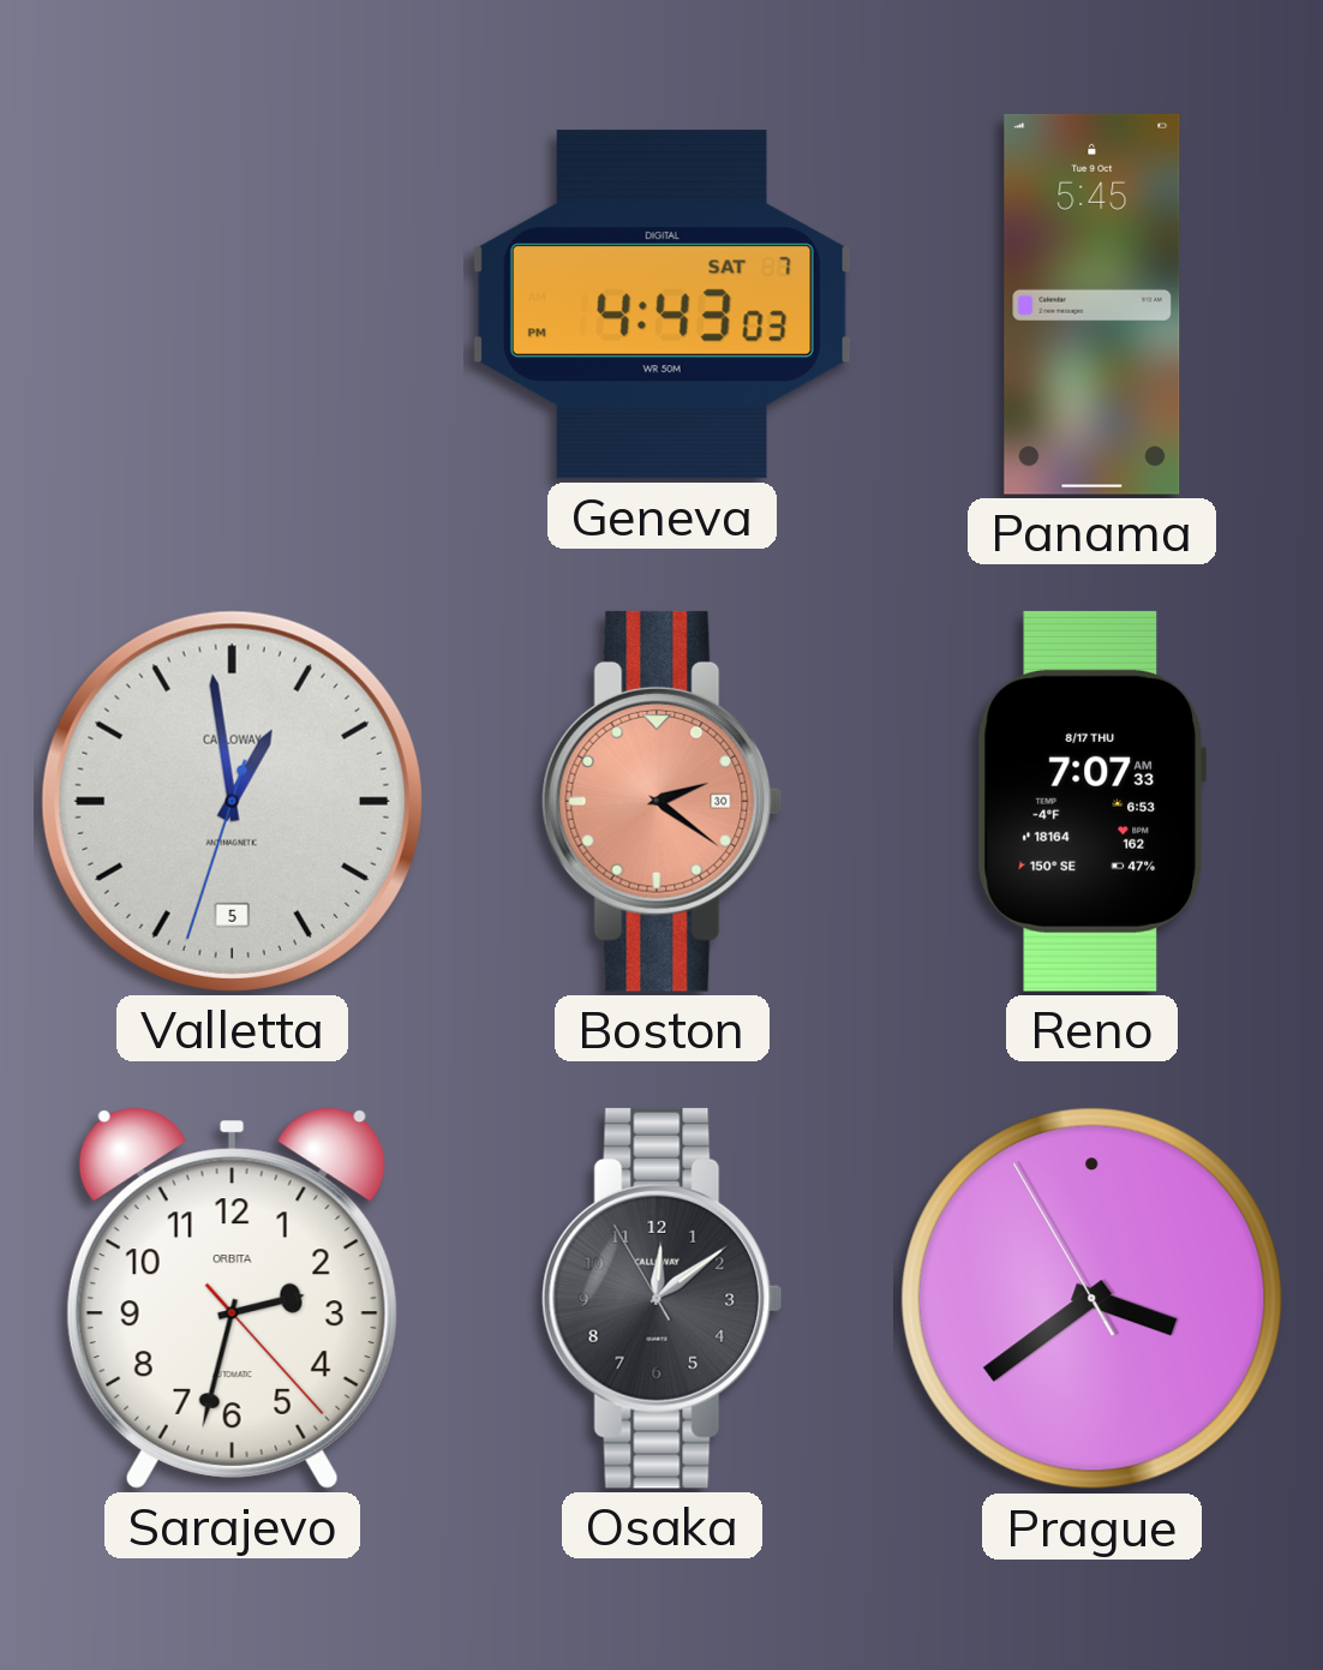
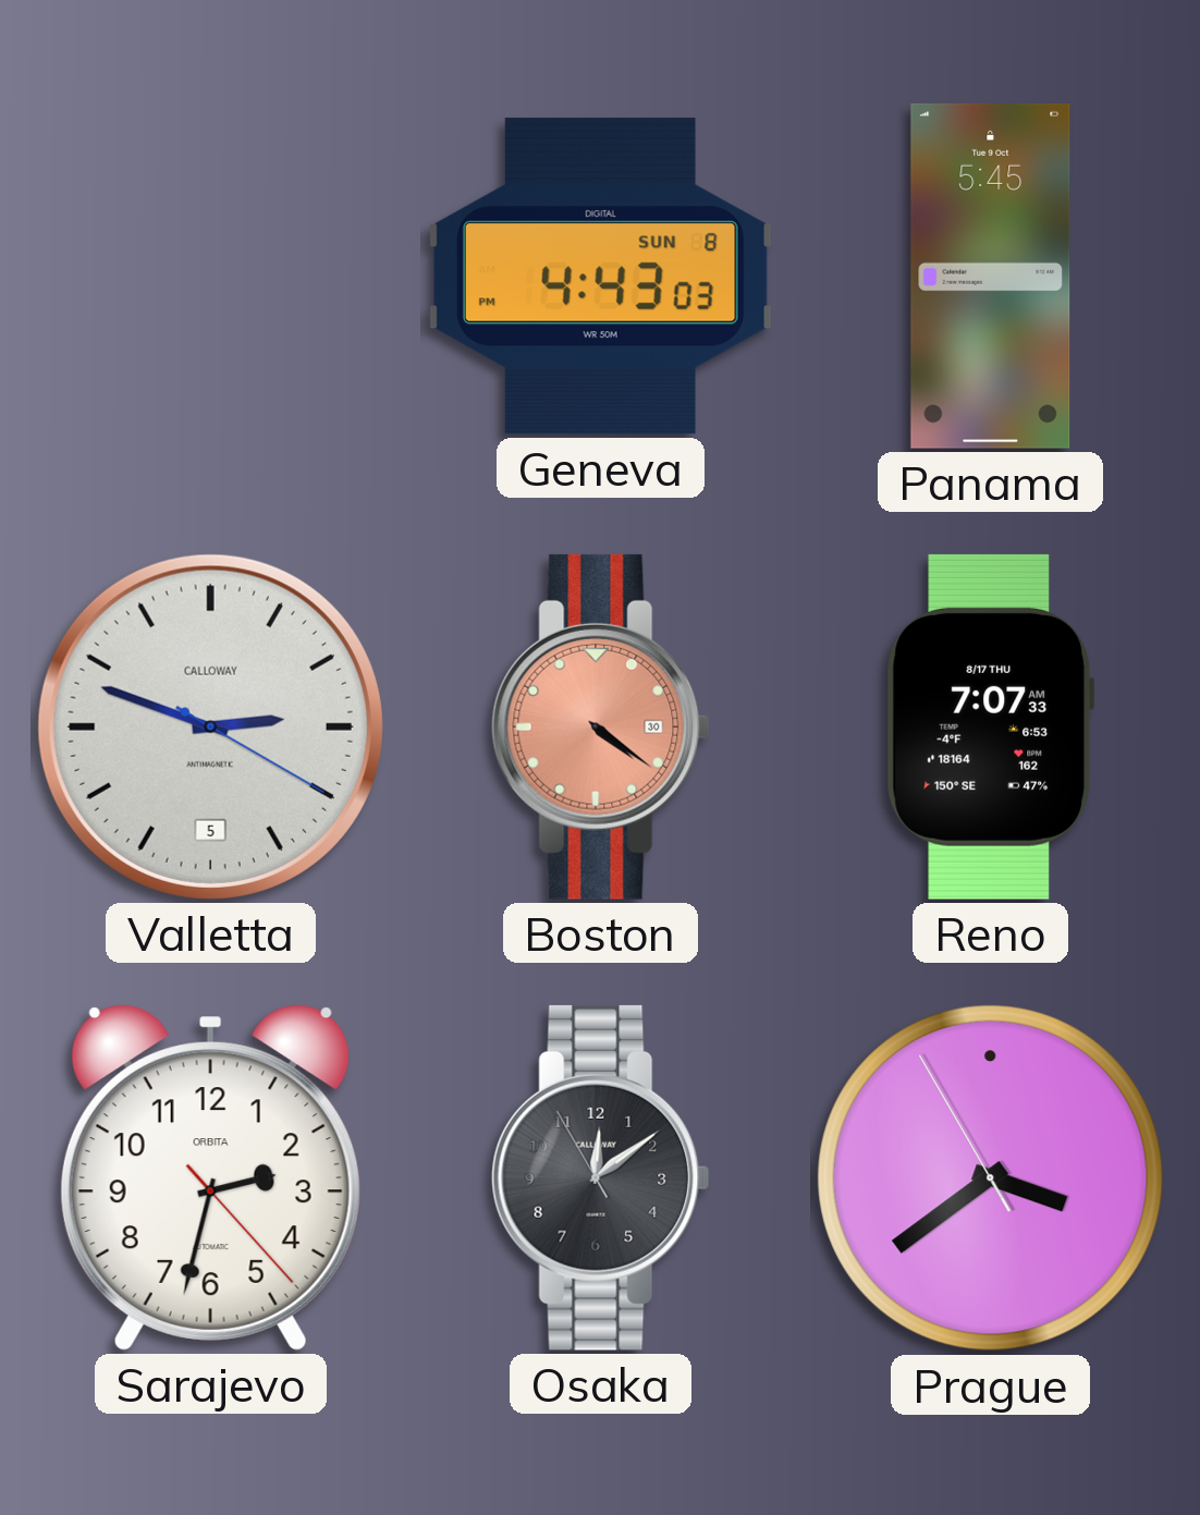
Geneva date: SAT 7 -> SUN 8 (600, 277)
Valletta: 12:58 -> 2:48 (210, 726)
Boston: 2:21 -> 4:21 (601, 726)
